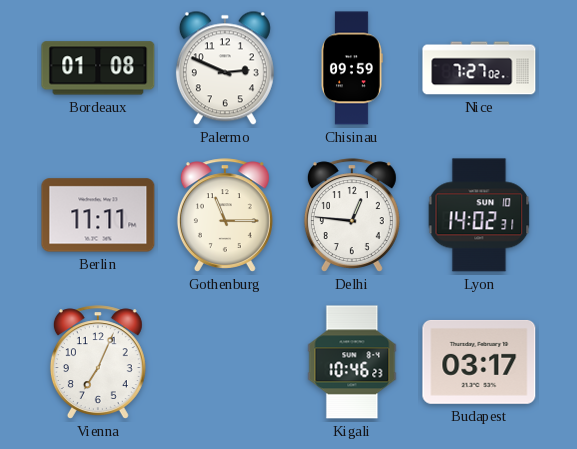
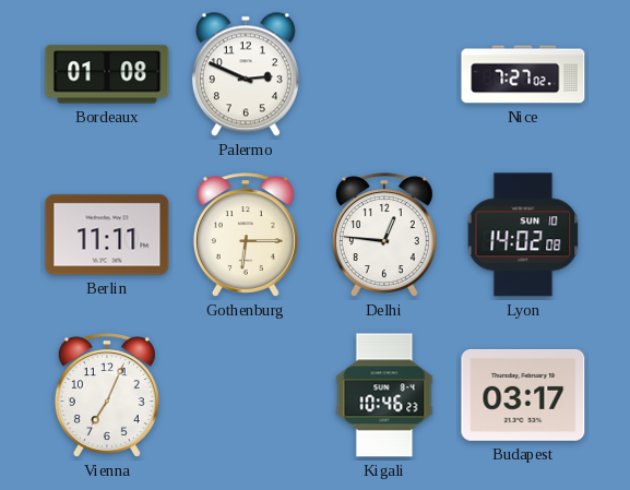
Chisinau: 09:59 -> none (352, 68)
Gothenburg: 11:15 -> 6:15 (246, 235)
Lyon: 14:02:31 -> 14:02:08 (523, 235)
